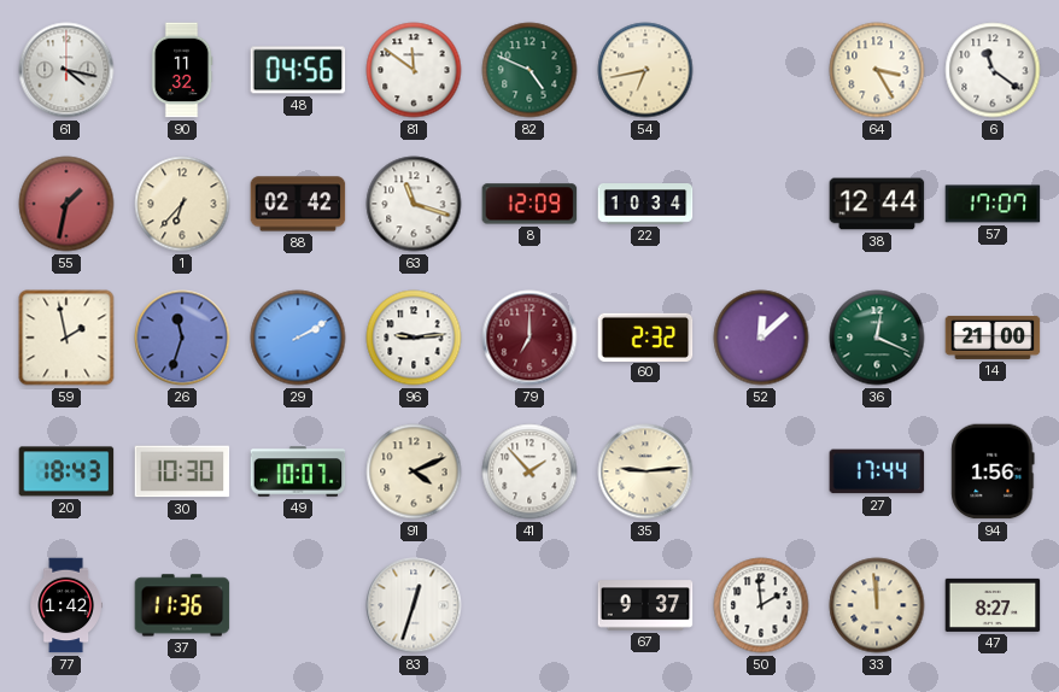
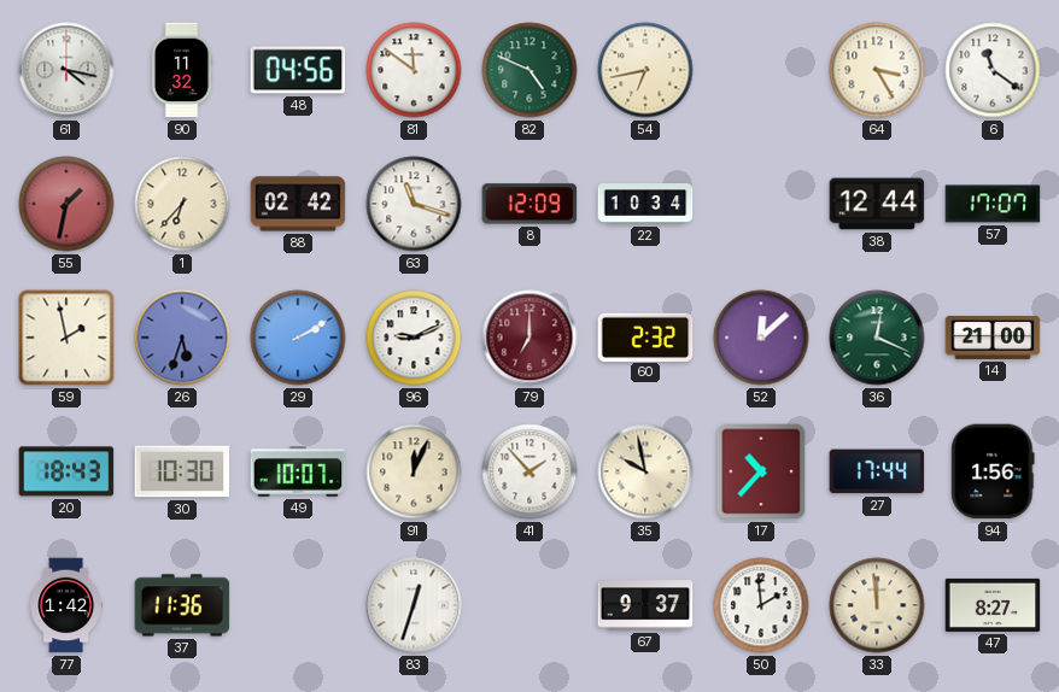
26: 11:33 -> 5:33 (182, 338)
96: 9:14 -> 9:11 (414, 338)
91: 4:11 -> 12:04 (414, 471)
35: 9:14 -> 9:58 (645, 471)
17: none -> 10:37 (761, 471)
